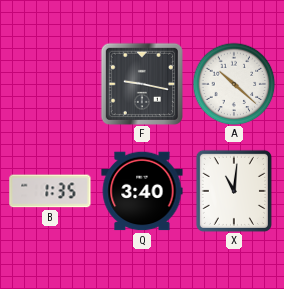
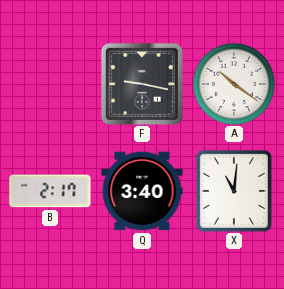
A: 10:22 -> 10:21 (234, 84)
B: 1:35 -> 2:17 (50, 191)
